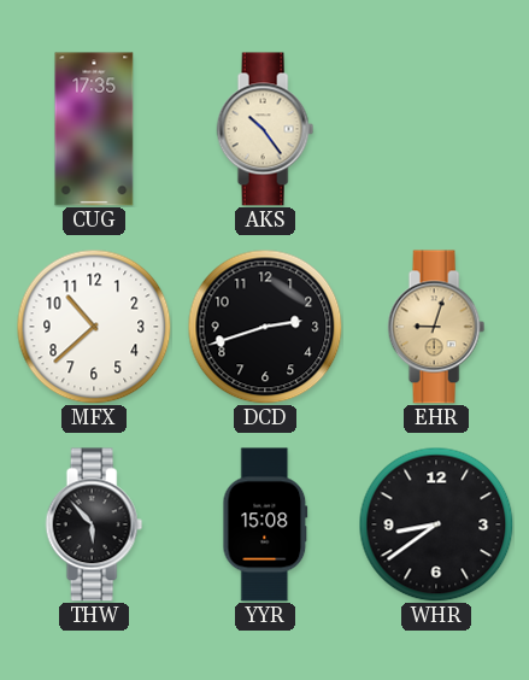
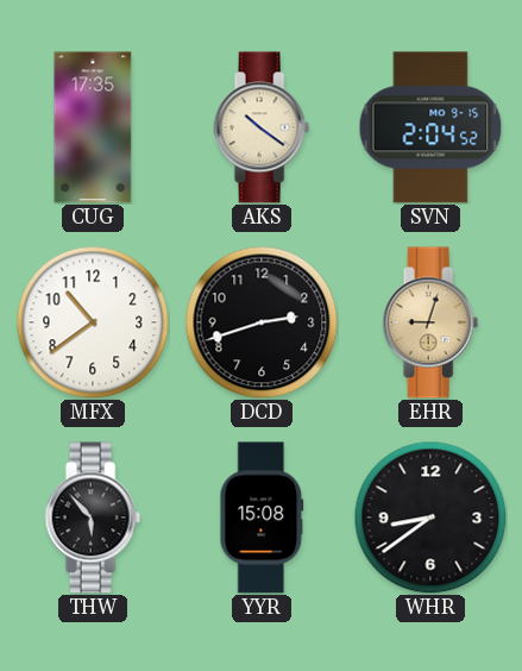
AKS: 10:24 -> 10:21 (262, 127)
SVN: none -> 2:04 (430, 127)
MFX: 10:38 -> 10:39 (93, 322)
